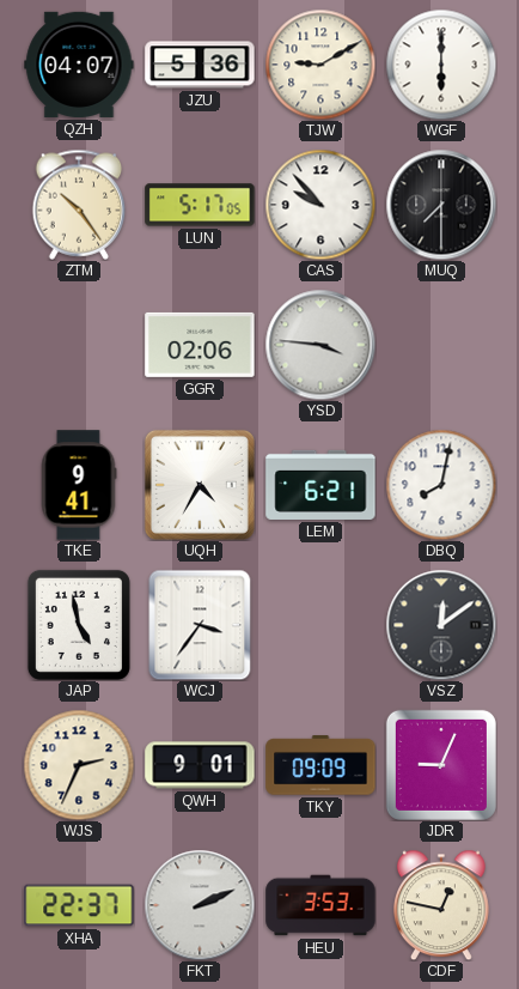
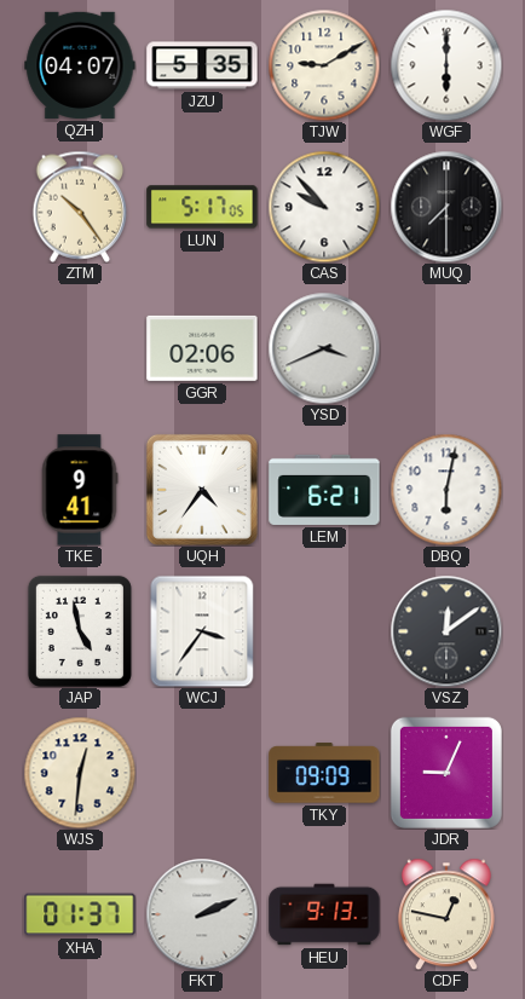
JZU: 5:36 -> 5:35 (202, 65)
YSD: 3:46 -> 3:41 (324, 348)
UQH: 4:35 -> 4:36 (202, 490)
DBQ: 8:02 -> 6:02 (446, 490)
WJS: 2:34 -> 12:31 (80, 773)
QWH: 9:01 -> none (200, 765)
XHA: 22:37 -> 01:37 (80, 914)
HEU: 3:53 -> 9:13 (324, 914)
